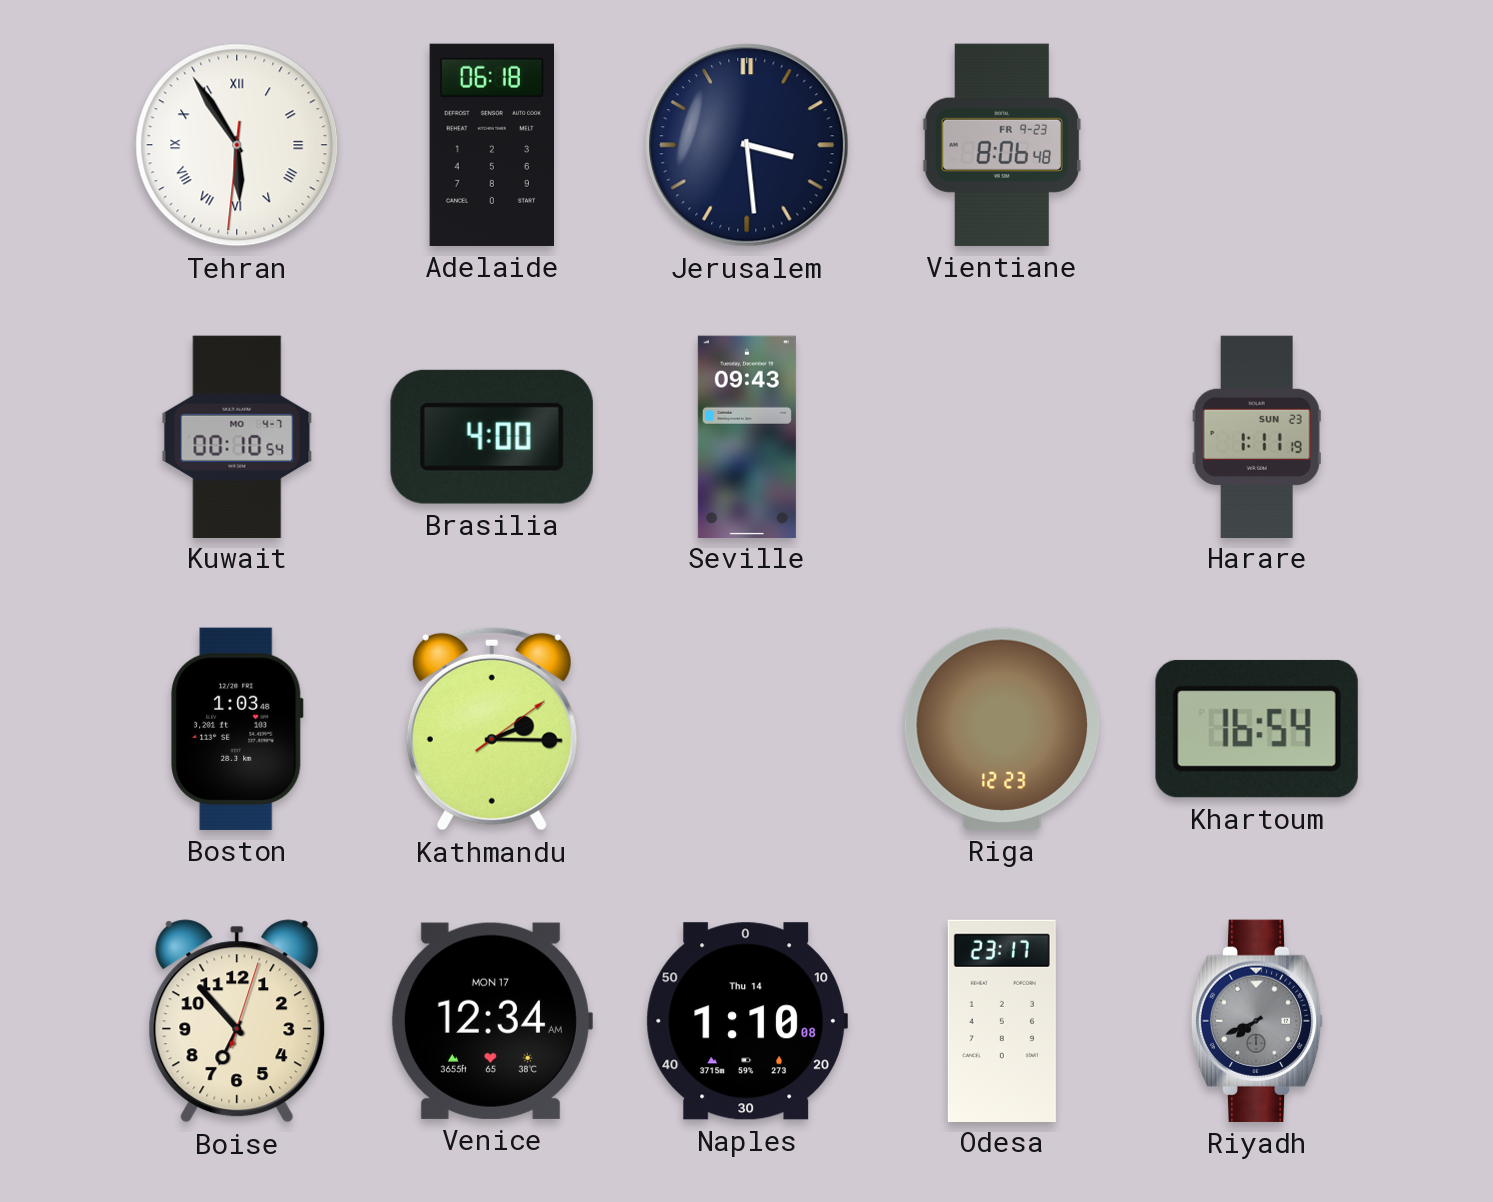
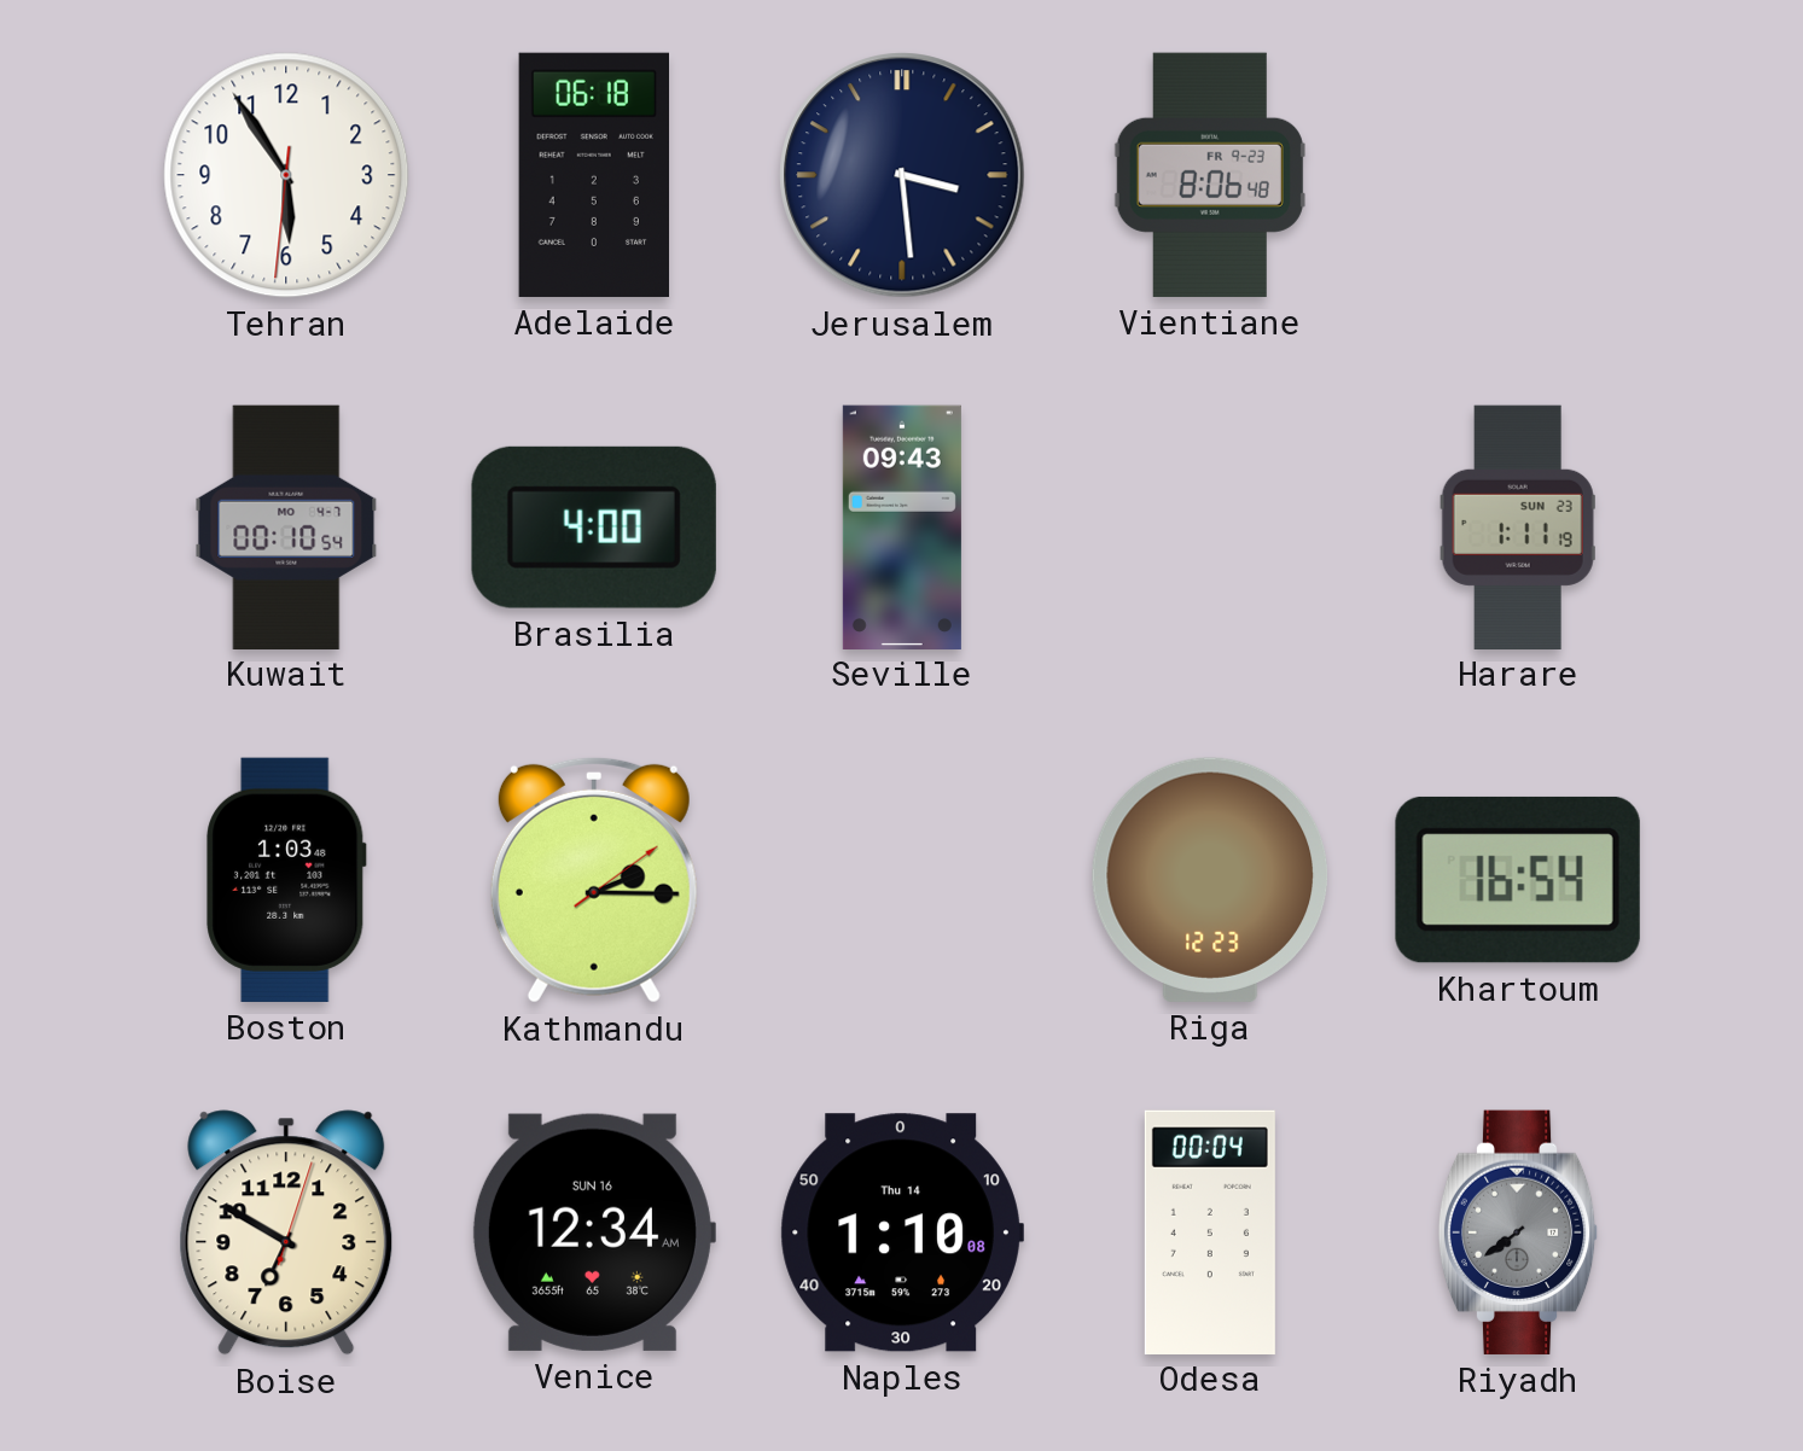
Tehran numerals: Roman -> Arabic (286, 175)
Boise: 6:53 -> 6:50 (286, 1233)
Venice date: MON 17 -> SUN 16 (593, 1233)
Odesa: 23:17 -> 00:04 (1210, 1231)
Riyadh: 7:41 -> 7:39 (1518, 1233)
